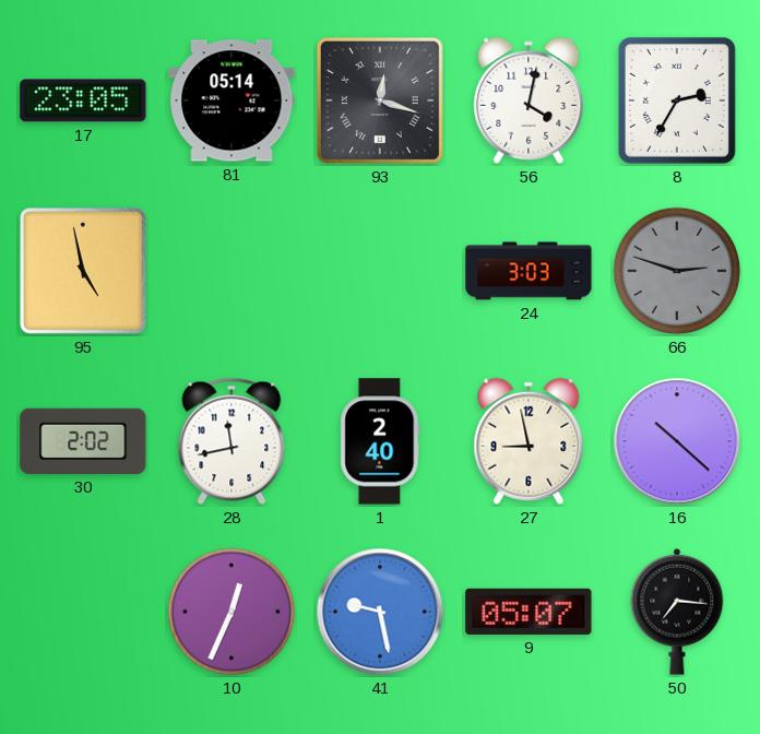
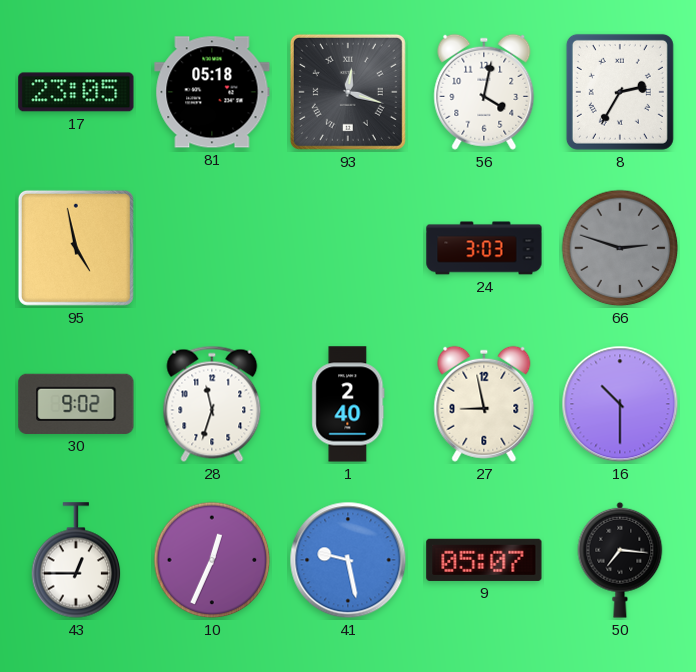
81: 05:14 -> 05:18 (212, 92)
30: 2:02 -> 9:02 (76, 404)
28: 11:43 -> 11:33 (212, 404)
16: 10:22 -> 10:30 (620, 404)
43: none -> 12:45 (76, 560)
